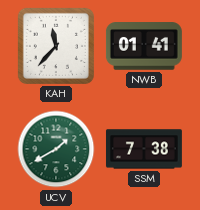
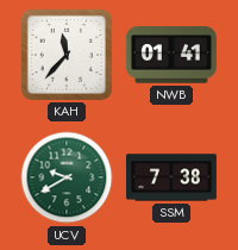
UCV: 1:40 -> 9:40 (67, 177)
